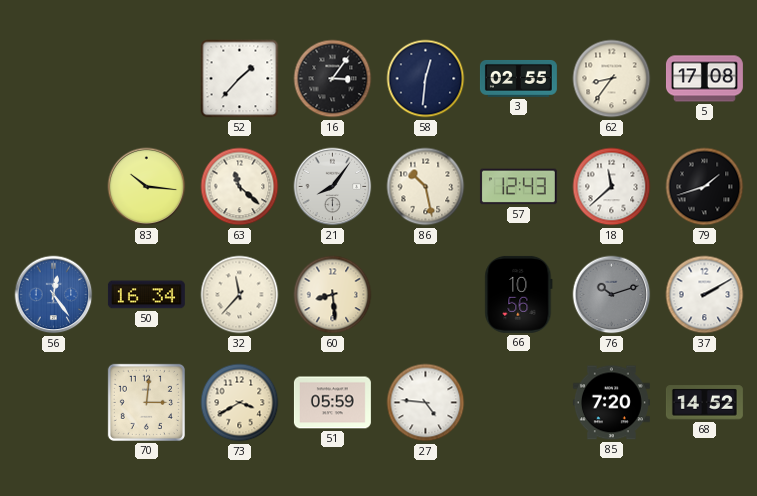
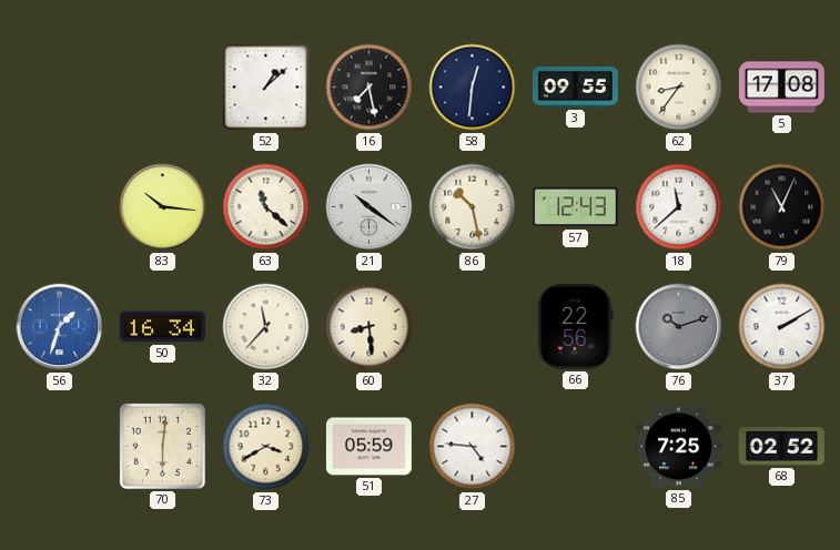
52: 1:37 -> 1:08 (266, 88)
16: 3:06 -> 7:28 (370, 88)
3: 02:55 -> 09:55 (575, 86)
21: 8:06 -> 10:21 (370, 207)
79: 1:42 -> 11:04 (782, 207)
56: 12:24 -> 1:33 (60, 327)
66: 10:56 -> 22:56 (576, 326)
70: 3:01 -> 6:01 (162, 446)
85: 7:20 -> 7:25 (678, 447)
68: 14:52 -> 02:52 (781, 447)
